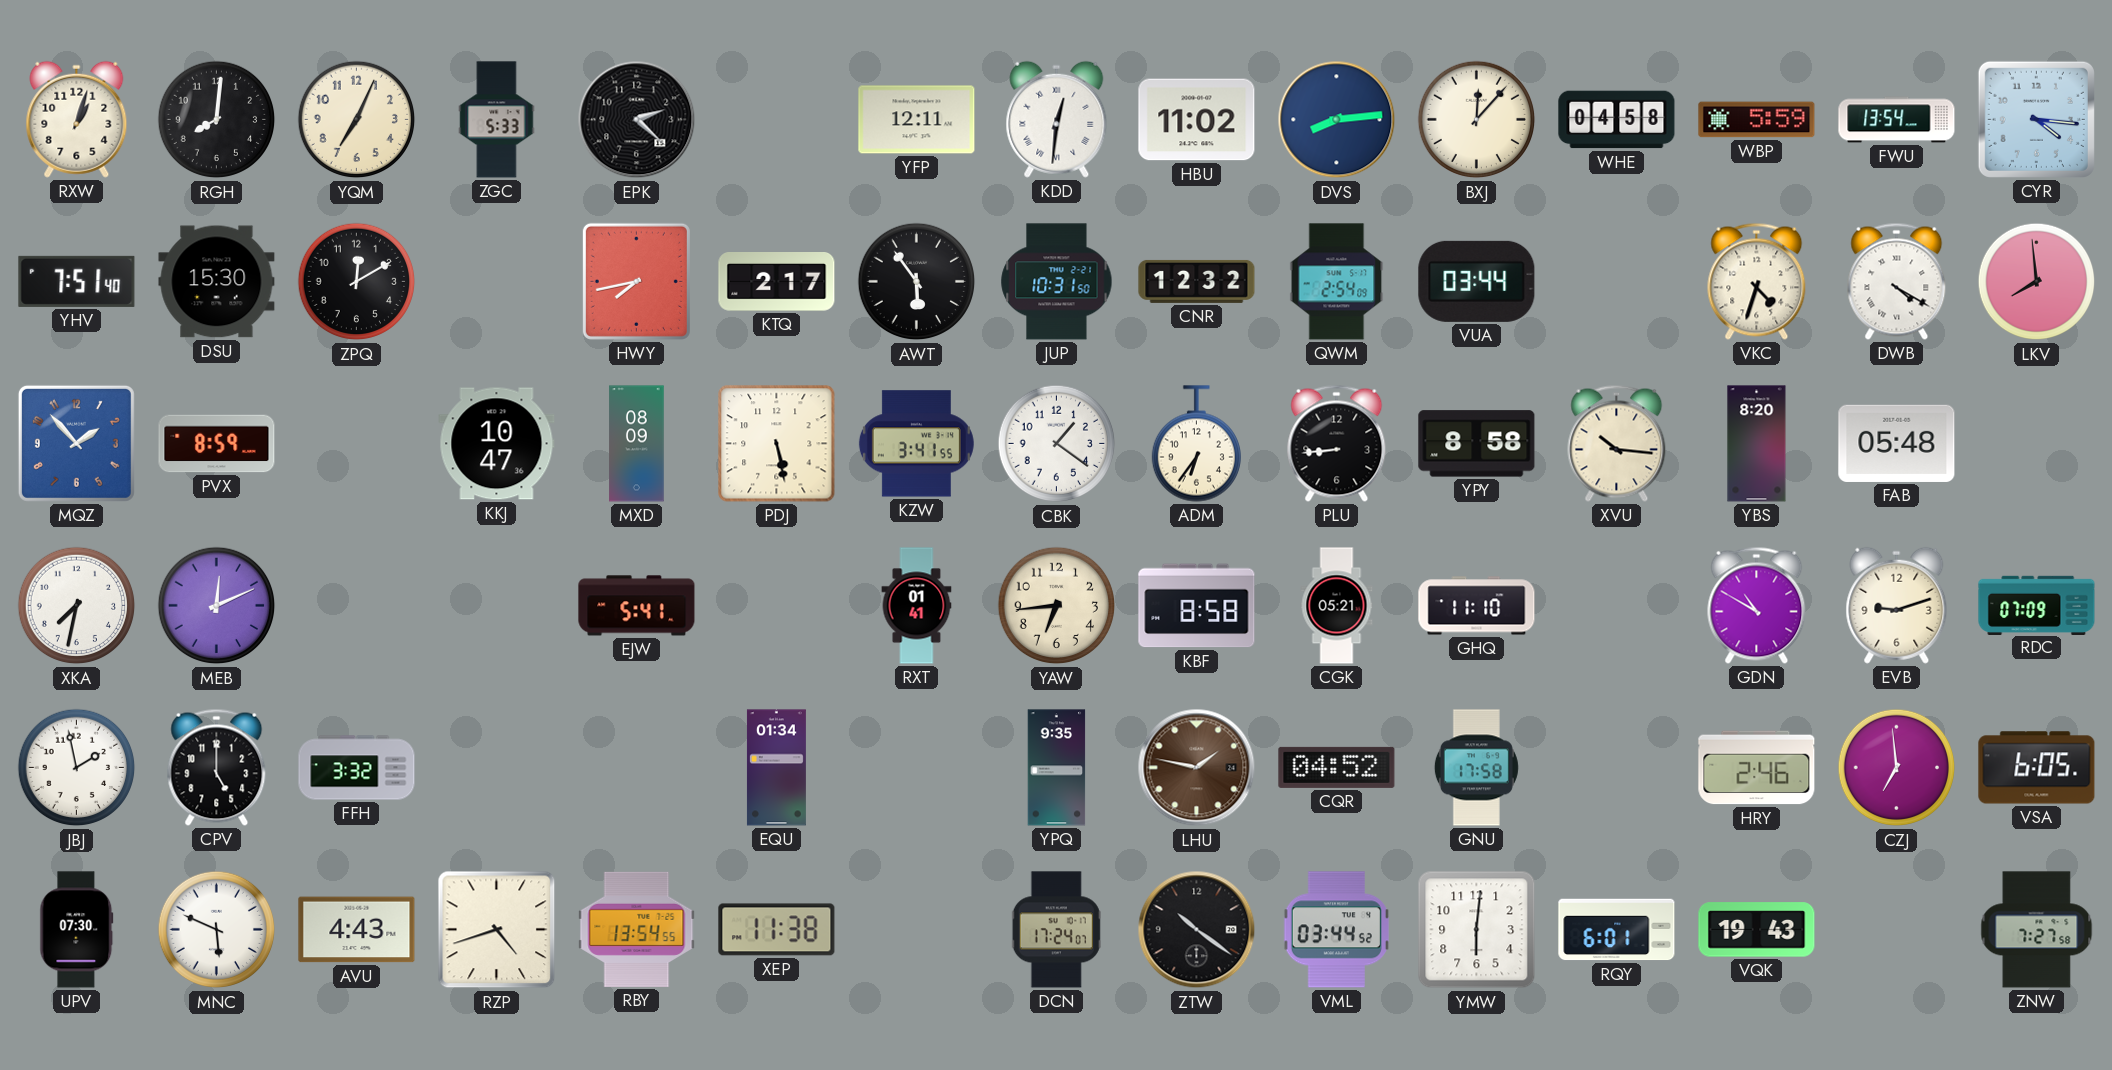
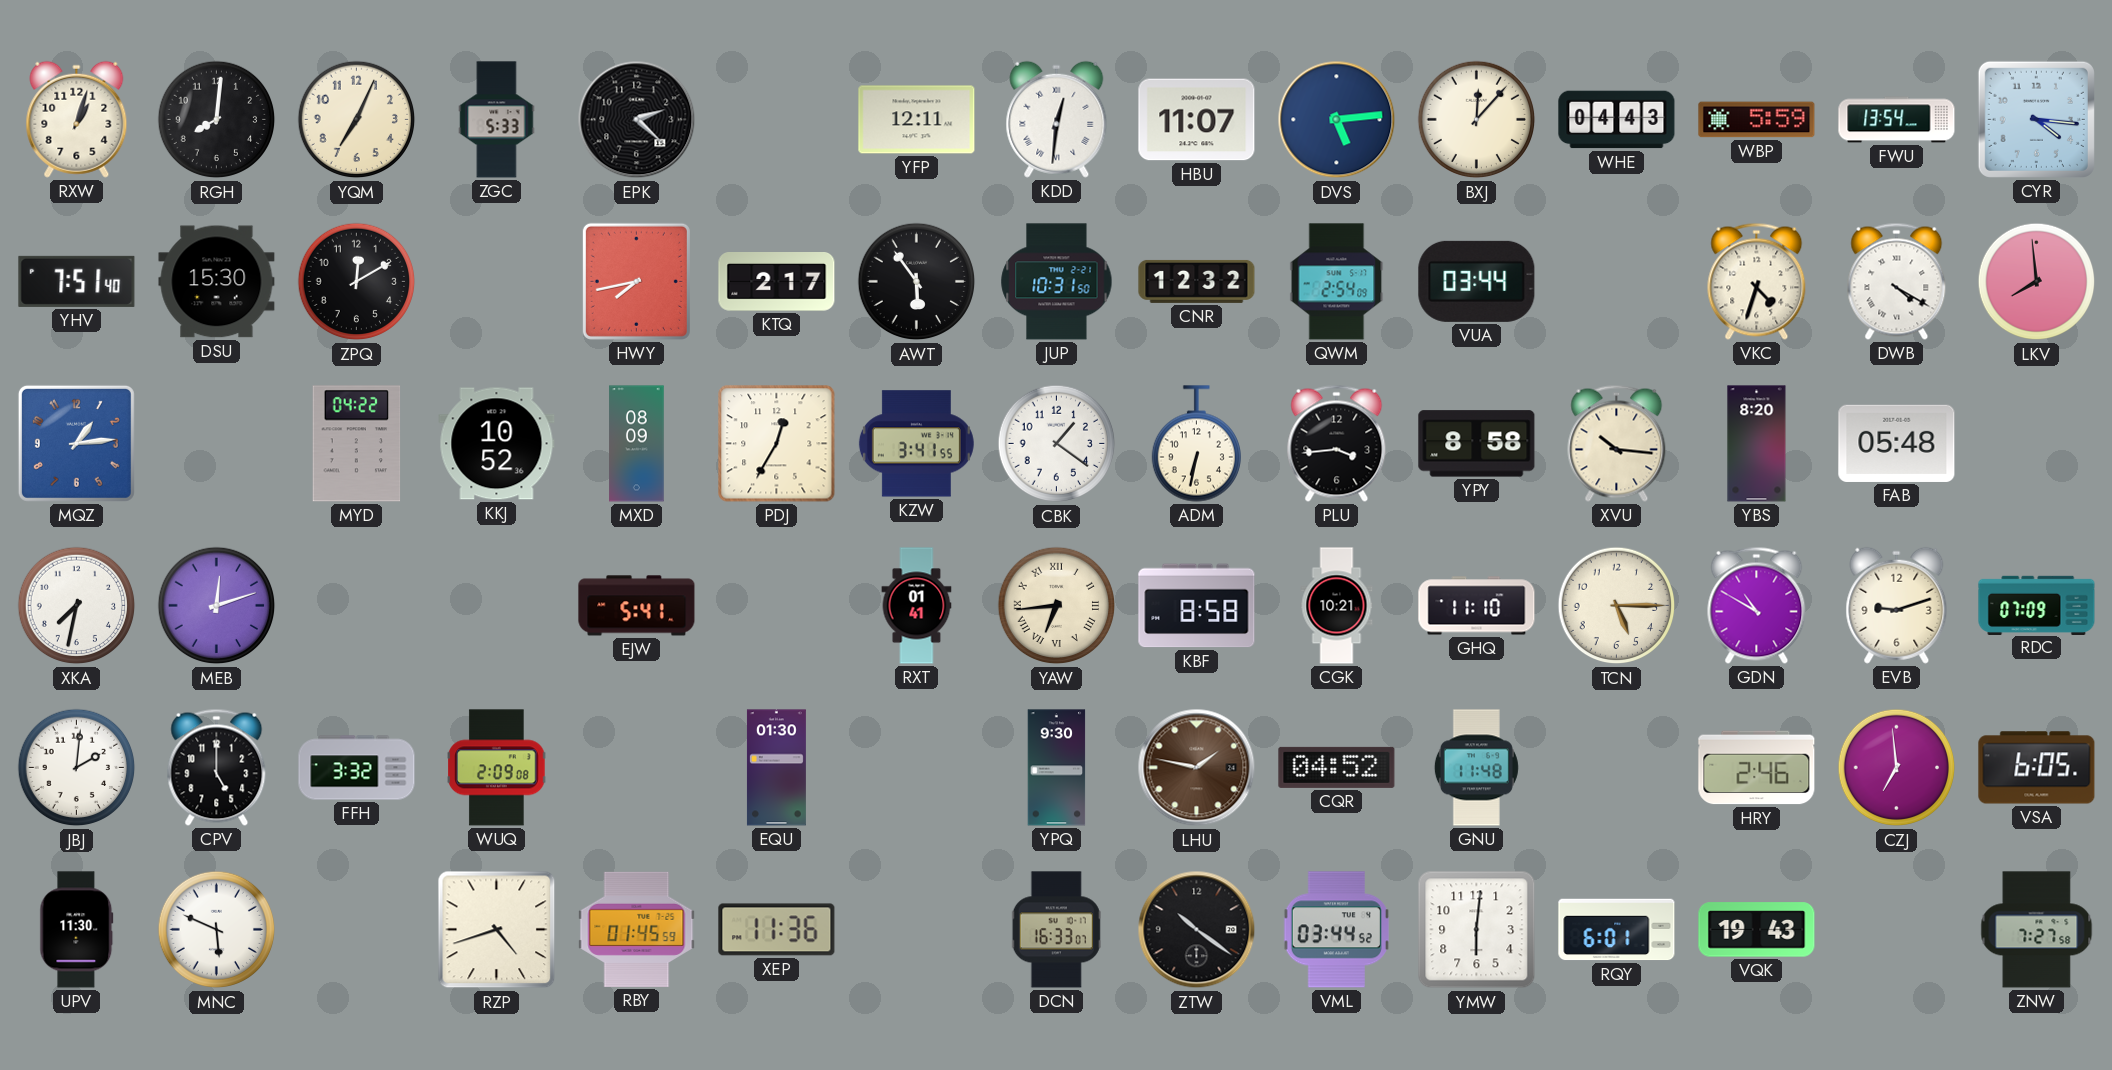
HBU: 11:02 -> 11:07 (1197, 120)
DVS: 8:14 -> 5:14 (1337, 120)
WHE: 04:58 -> 04:43 (1617, 120)
MQZ: 1:53 -> 1:14 (76, 443)
PVX: 8:59 -> none (217, 444)
MYD: none -> 04:22 (357, 444)
KKJ: 10:47 -> 10:52 (497, 444)
PDJ: 5:28 -> 12:35 (777, 444)
ADM: 6:36 -> 6:32 (1196, 444)
PLU: 8:44 -> 3:44 (1337, 443)
MEB: 12:11 -> 12:12 (217, 606)
YAW numerals: Arabic -> Roman (1057, 606)
CGK: 05:21 -> 10:21 (1337, 606)
TCN: none -> 5:15 (1617, 606)
JBJ: 1:58 -> 2:01 (77, 768)
WUQ: none -> 2:09 (497, 768)
EQU: 01:34 -> 01:30 (776, 768)
YPQ: 9:35 -> 9:30 (1057, 768)
GNU: 17:58 -> 11:48 (1476, 768)
UPV: 07:30 -> 11:30 (77, 930)
AVU: 4:43 -> none (357, 930)
RBY: 13:54 -> 01:45 (637, 929)
XEP: 11:38 -> 11:36 (777, 930)
DCN: 17:24 -> 16:33 (1056, 930)
